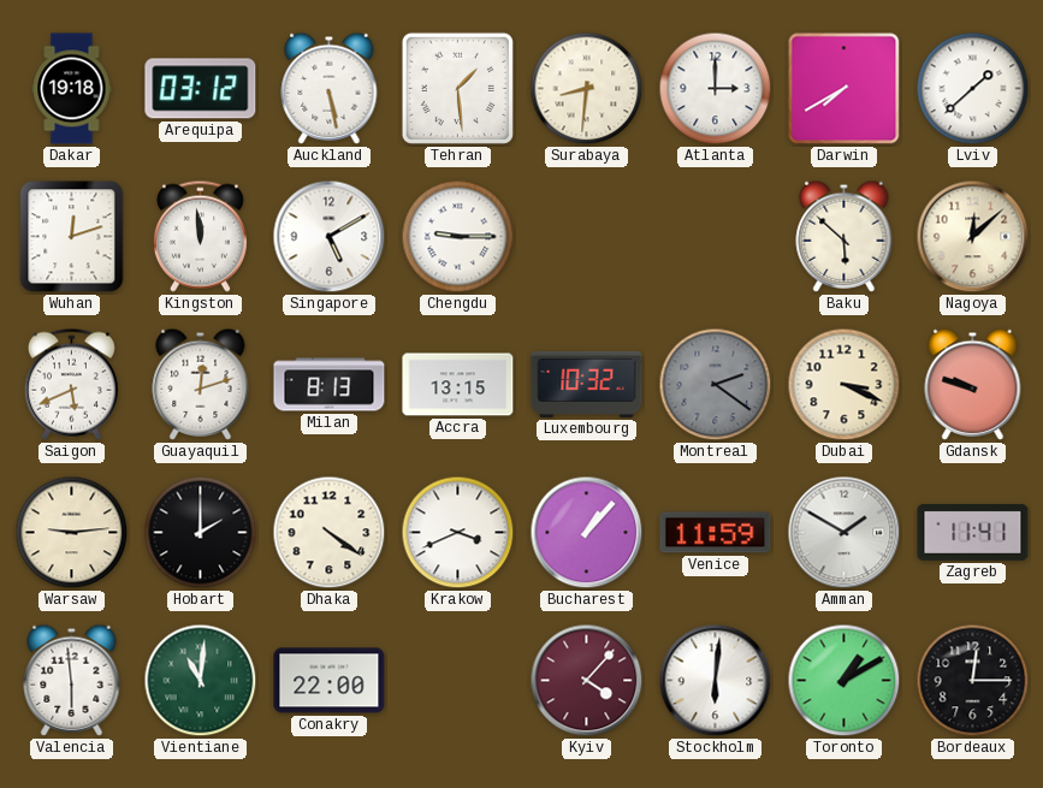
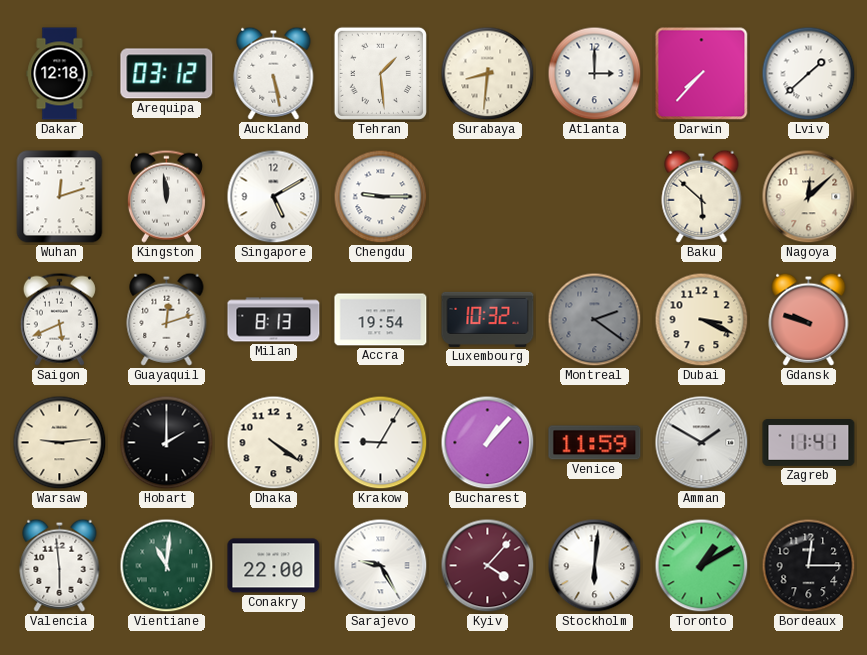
Dakar: 19:18 -> 12:18 (60, 74)
Darwin: 7:40 -> 7:37 (702, 74)
Accra: 13:15 -> 19:54 (381, 320)
Krakow: 3:41 -> 9:05 (381, 443)
Sarajevo: none -> 9:25 (381, 566)
